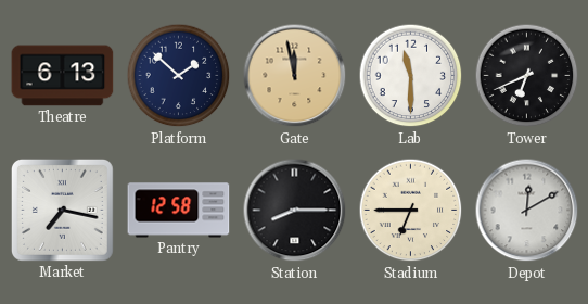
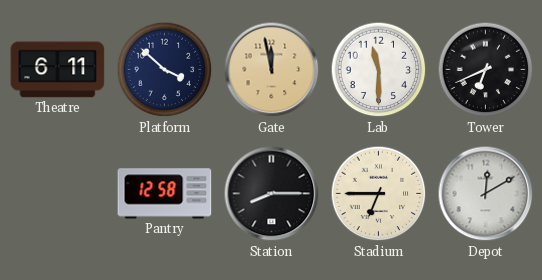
Theatre: 6:13 -> 6:11 (58, 70)
Platform: 1:52 -> 3:52 (165, 70)
Market: 7:17 -> none (62, 210)
